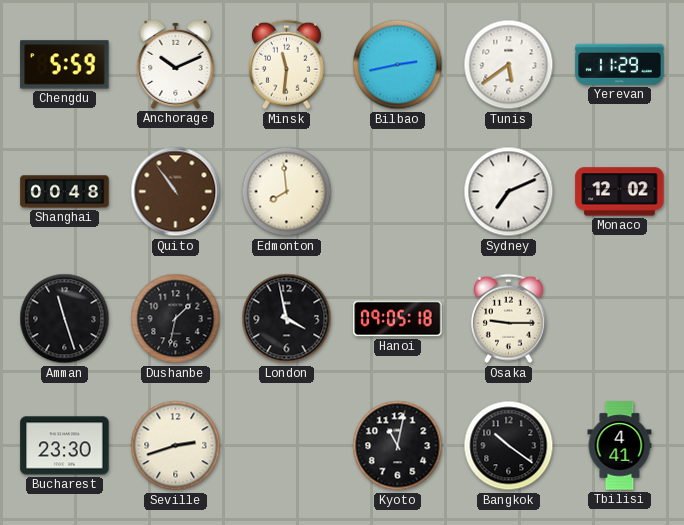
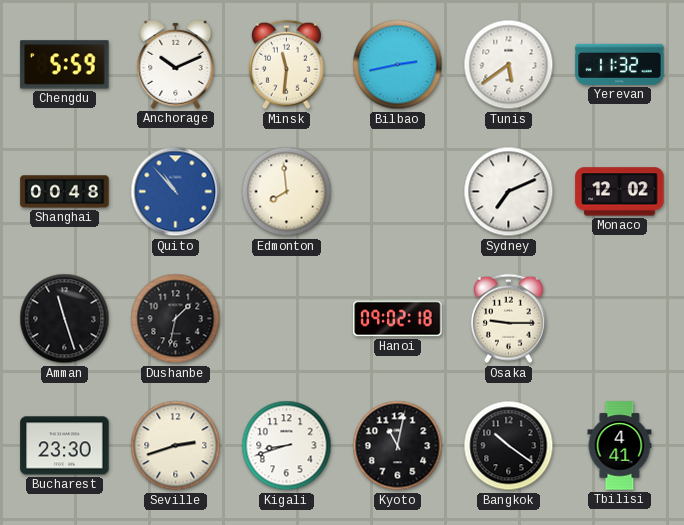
Yerevan: 11:29 -> 11:32 (620, 64)
Quito: 10:54 -> 10:53 (176, 192)
Quito dial: brown -> blue (176, 192)
London: 3:58 -> none (287, 319)
Hanoi: 09:05 -> 09:02 (398, 319)
Kigali: none -> 8:42 (287, 446)
